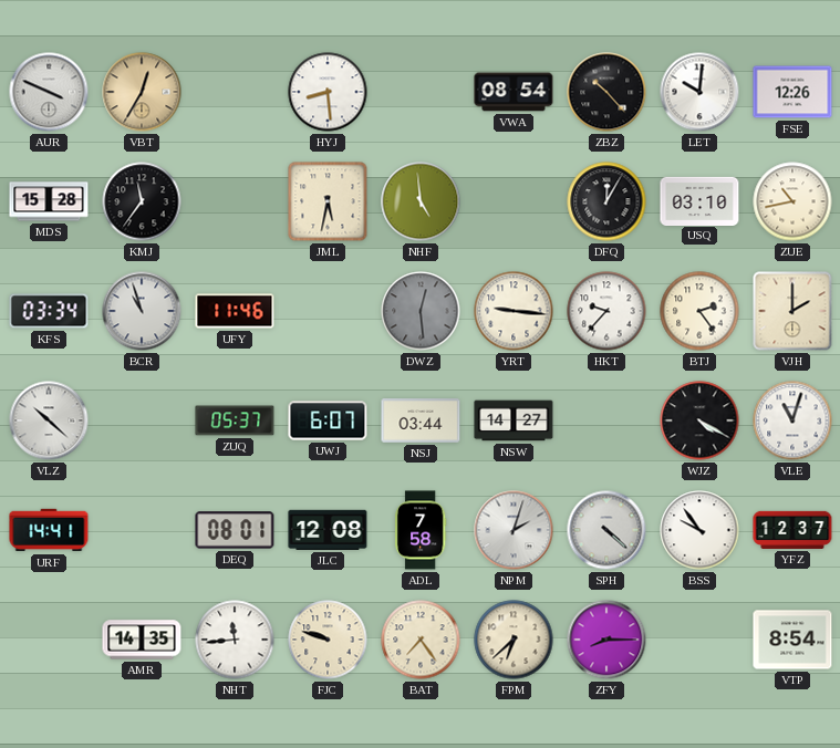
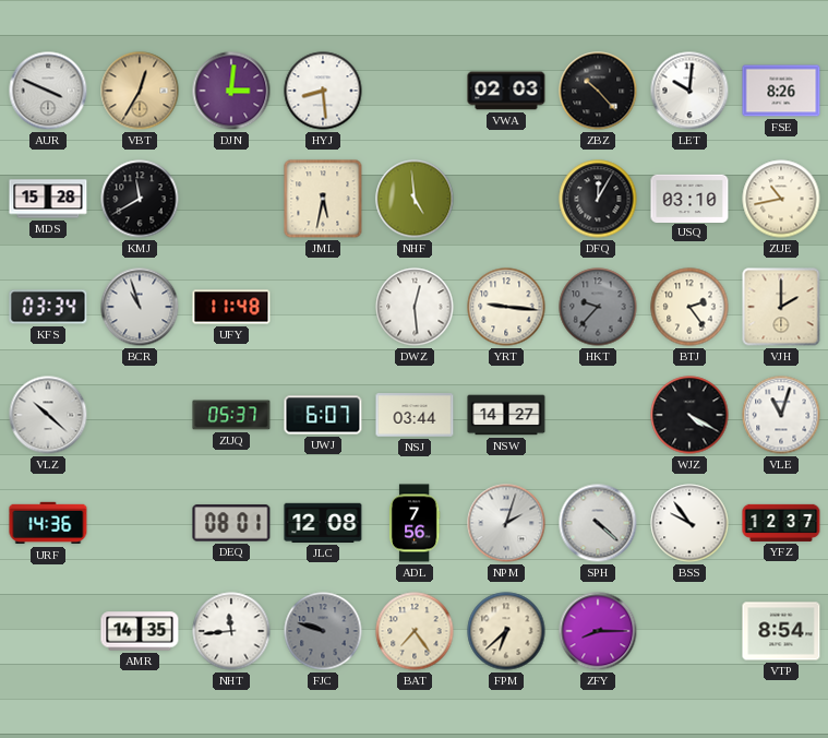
DJN: none -> 3:01 (231, 91)
VWA: 08:54 -> 02:03 (506, 91)
FSE: 12:26 -> 8:26 (781, 91)
KMJ: 11:36 -> 11:40 (140, 199)
UFY: 11:46 -> 11:48 (231, 307)
DWZ dial: grey -> white (415, 307)
HKT dial: white -> grey (598, 307)
URF: 14:41 -> 14:36 (48, 523)
ADL: 7:58 -> 7:56 (415, 523)
FJC dial: cream -> grey (323, 631)
